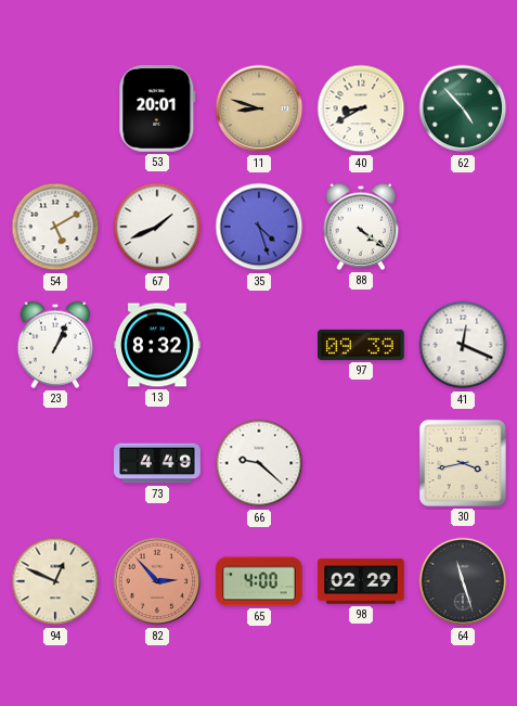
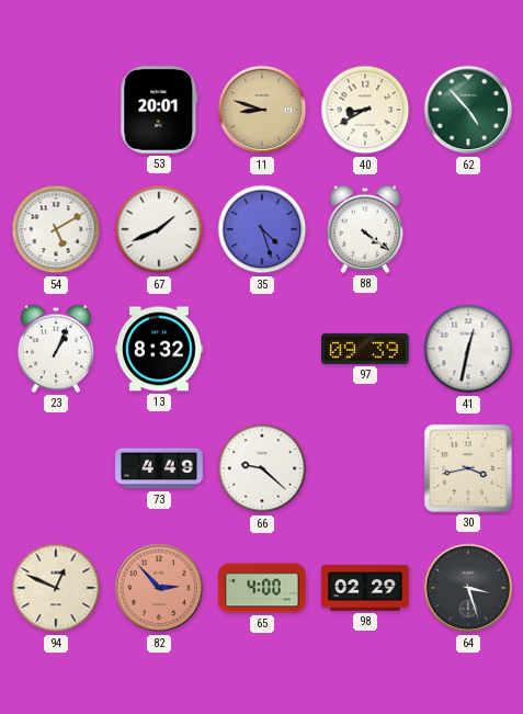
41: 12:19 -> 12:32 (468, 349)
64: 11:27 -> 3:27 (468, 588)
